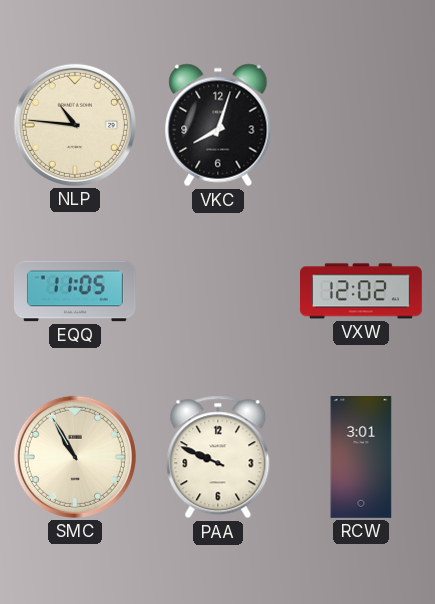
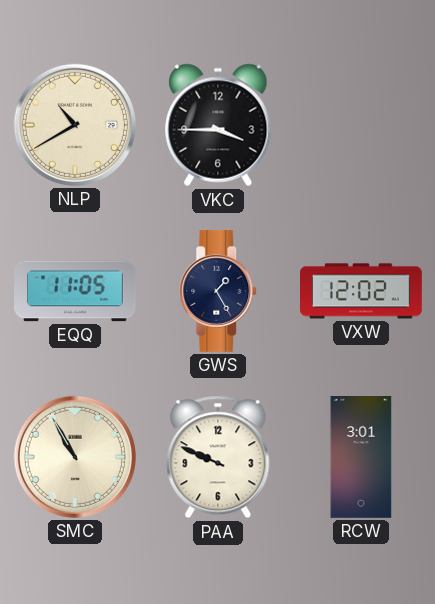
NLP: 10:46 -> 10:40 (75, 125)
VKC: 8:03 -> 3:45 (218, 125)
GWS: none -> 1:25 (219, 292)
